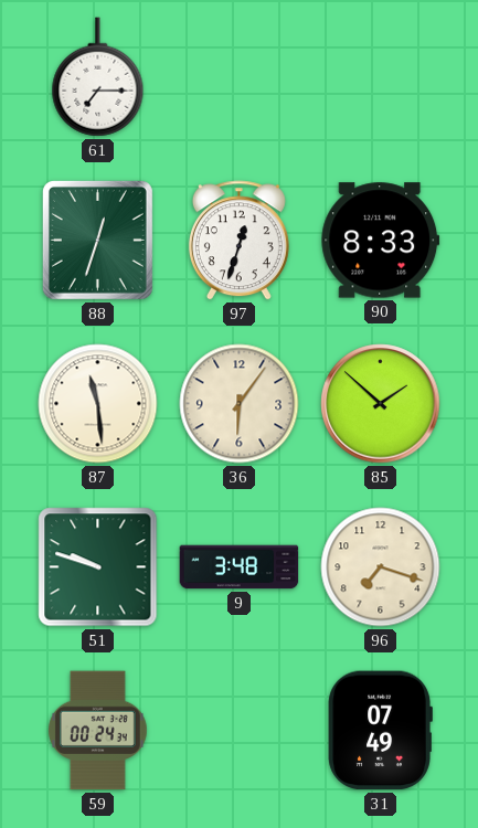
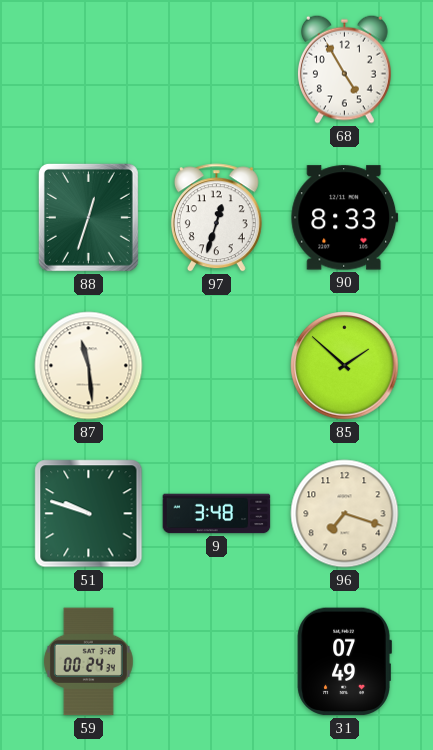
61: 7:15 -> none (98, 77)
68: none -> 4:55 (344, 69)
36: 6:06 -> none (240, 404)
